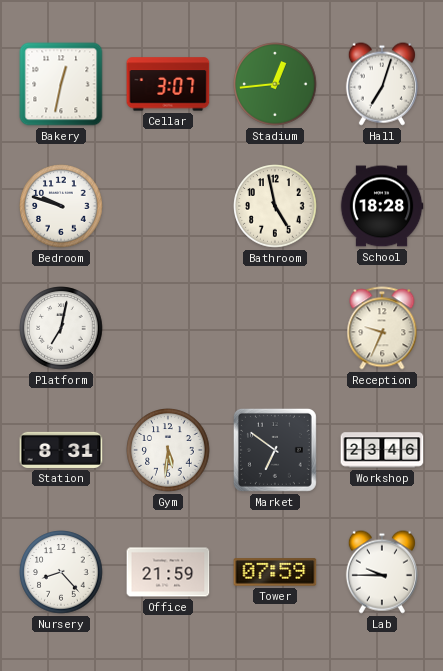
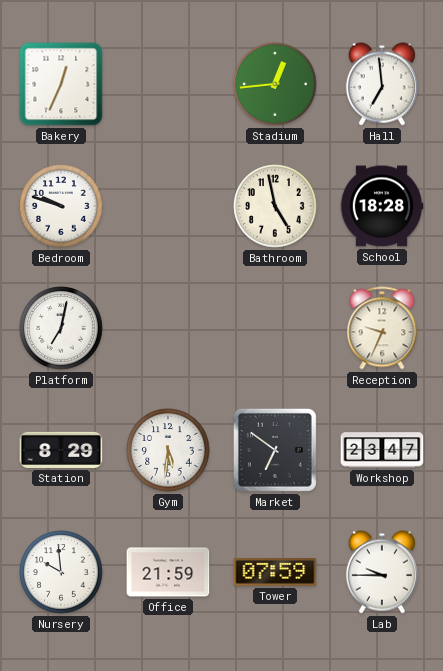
Bakery: 12:32 -> 12:34 (61, 84)
Cellar: 3:07 -> none (168, 84)
Hall: 7:03 -> 6:59 (382, 84)
Station: 8:31 -> 8:29 (61, 450)
Workshop: 23:46 -> 23:47 (382, 450)
Nursery: 8:23 -> 9:59 (61, 572)
